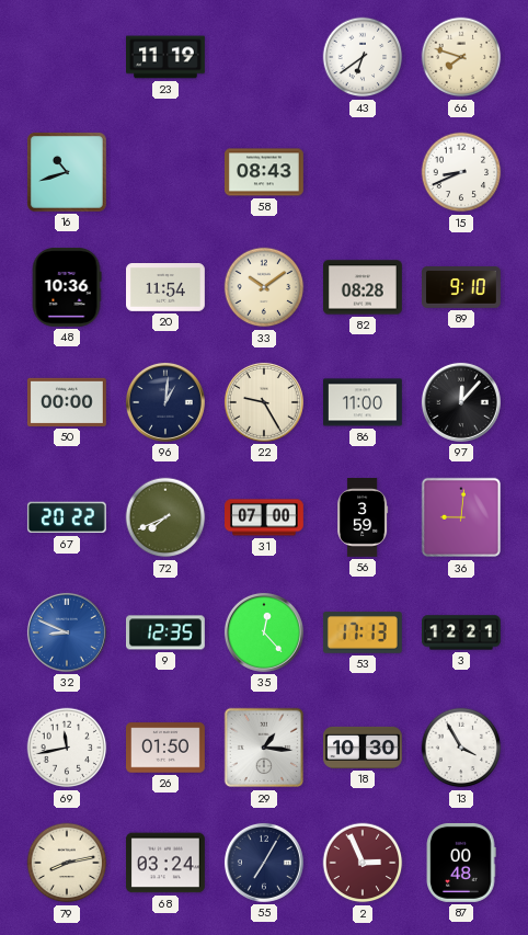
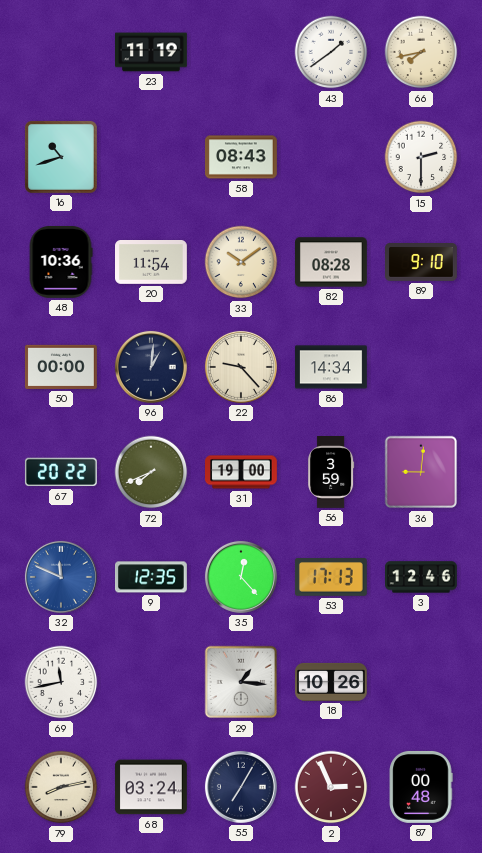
43: 6:39 -> 1:39 (331, 52)
66: 7:48 -> 7:43 (421, 52)
15: 8:41 -> 2:30 (421, 157)
22: 9:25 -> 9:23 (241, 367)
86: 11:00 -> 14:34 (332, 367)
97: 12:07 -> none (461, 402)
31: 07:00 -> 19:00 (242, 472)
32: 8:49 -> 11:49 (61, 577)
3: 12:21 -> 12:46 (422, 577)
26: 01:50 -> none (167, 748)
18: 10:30 -> 10:26 (332, 682)
13: 3:55 -> none (461, 748)
